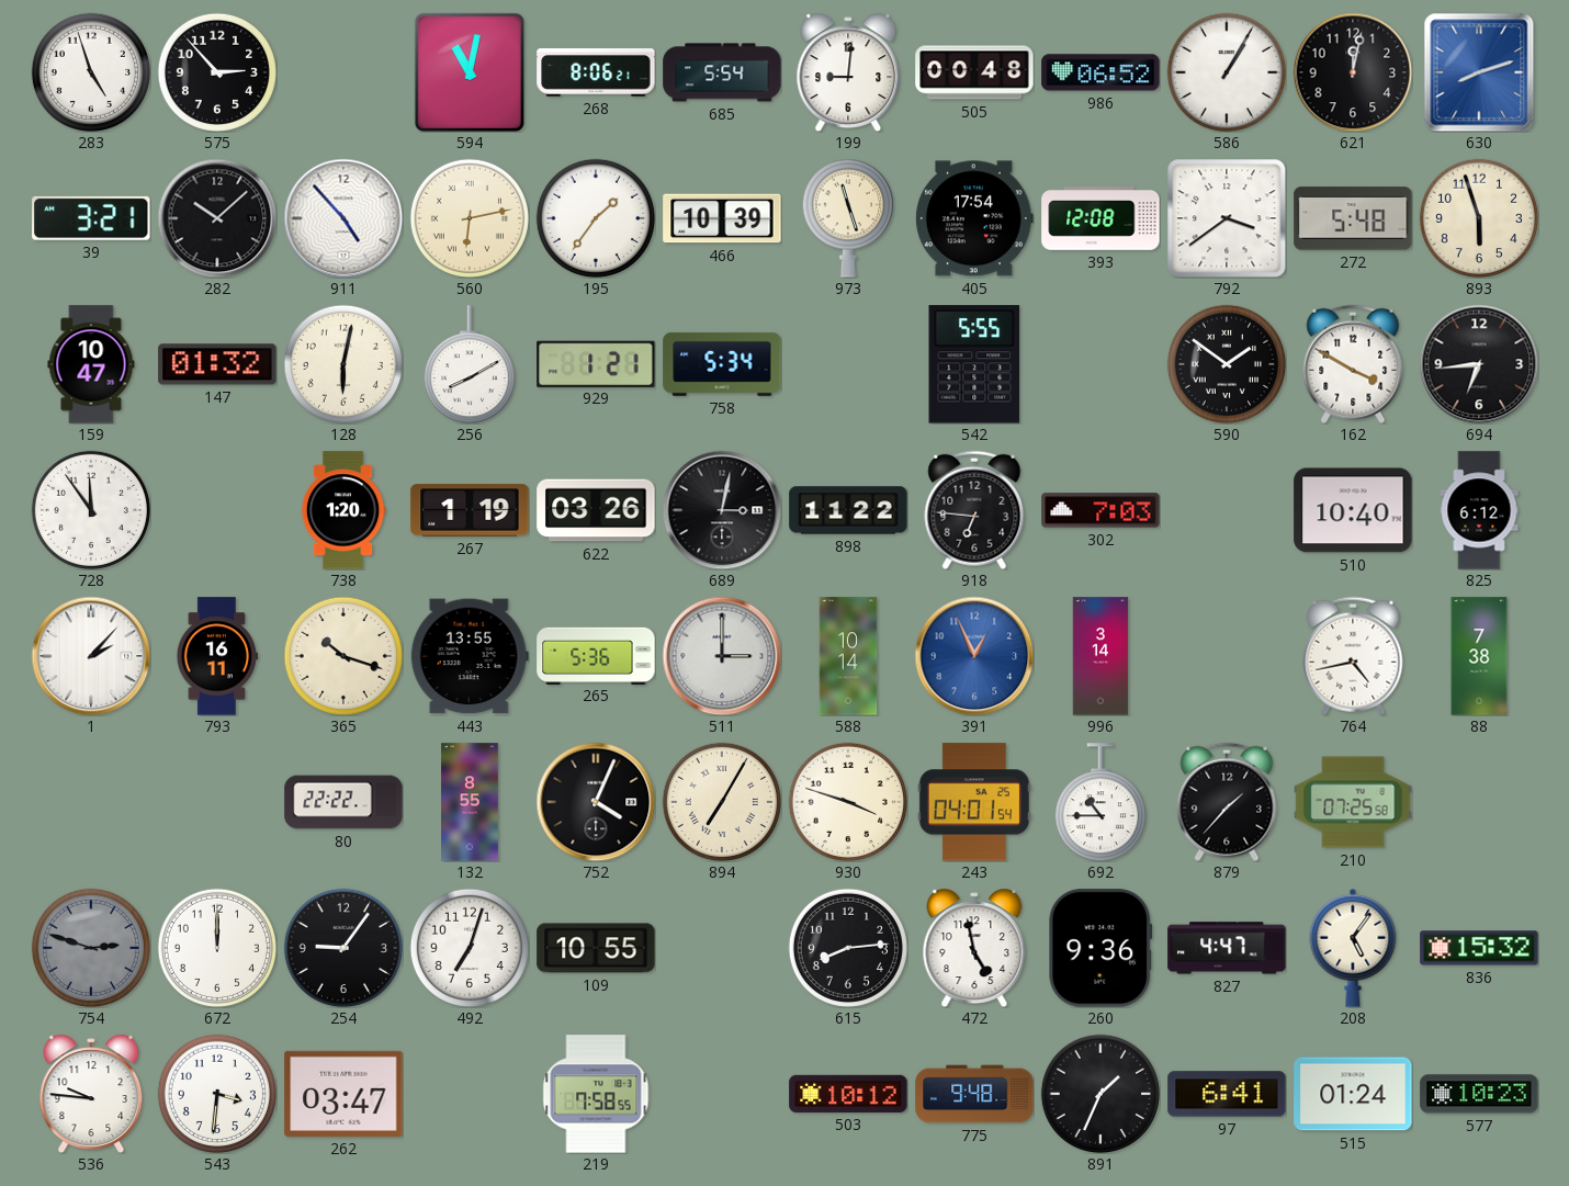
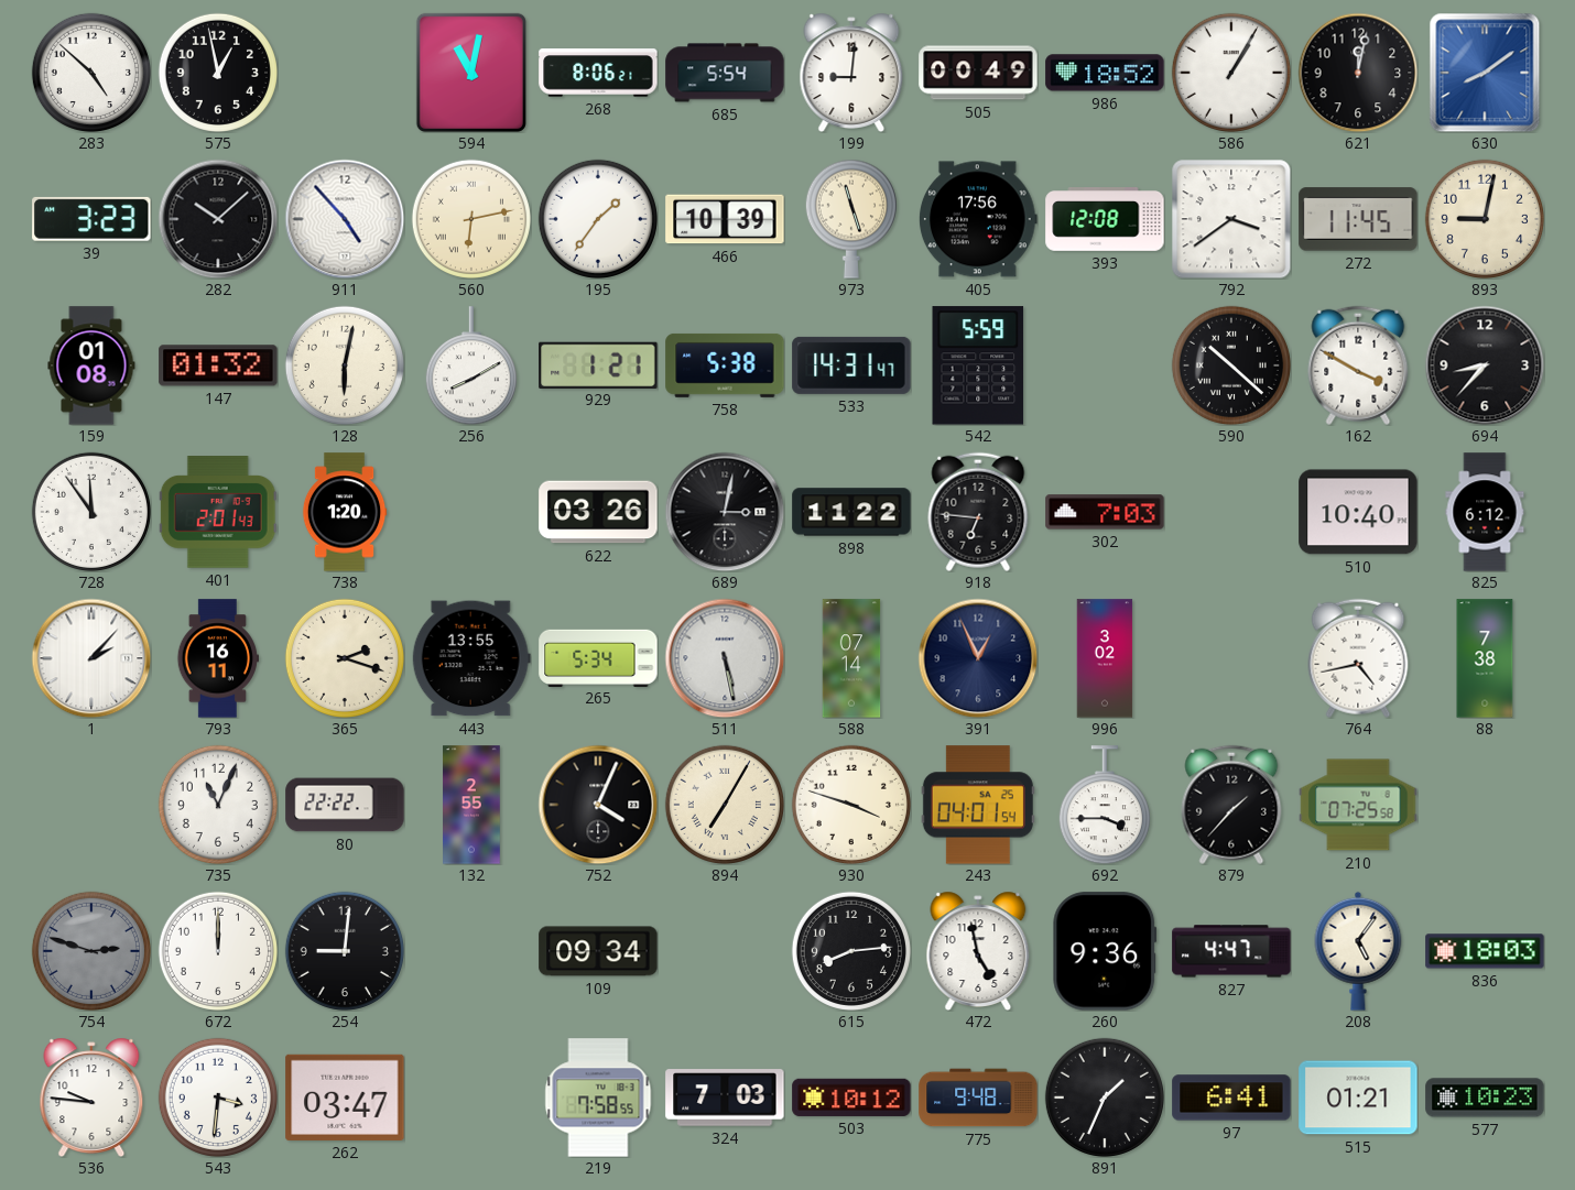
283: 4:57 -> 4:52 (91, 73)
575: 2:53 -> 12:58 (218, 73)
505: 00:48 -> 00:49 (978, 73)
986: 06:52 -> 18:52 (1105, 73)
630: 8:12 -> 8:09 (1485, 73)
39: 3:21 -> 3:23 (91, 219)
405: 17:54 -> 17:56 (978, 219)
272: 5:48 -> 11:45 (1358, 219)
893: 5:57 -> 9:02 (1485, 219)
159: 10:47 -> 01:08 (91, 365)
758: 5:34 -> 5:38 (725, 365)
533: none -> 14:31 (851, 365)
542: 5:55 -> 5:59 (978, 365)
590: 1:51 -> 10:22 (1231, 365)
694: 6:44 -> 8:37 (1485, 365)
401: none -> 2:01 (218, 512)
267: 1:19 -> none (470, 510)
365: 10:18 -> 2:18 (345, 658)
265: 5:36 -> 5:34 (598, 657)
511: 3:00 -> 5:28 (725, 658)
588: 10:14 -> 07:14 (851, 658)
391 dial: blue -> navy (978, 658)
996: 3:14 -> 3:02 (1105, 658)
735: none -> 11:04 (218, 805)
132: 8:55 -> 2:55 (471, 805)
692: 10:45 -> 3:45 (1105, 805)
254: 9:06 -> 9:01 (345, 951)
492: 7:03 -> none (470, 948)
109: 10:55 -> 09:34 (598, 951)
836: 15:32 -> 18:03 (1485, 951)
324: none -> 7:03 (725, 1098)
515: 01:24 -> 01:21 (1358, 1098)
